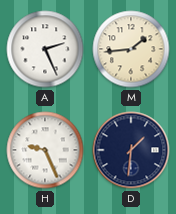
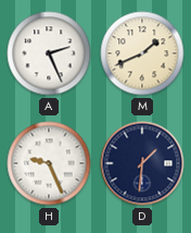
M: 1:44 -> 1:41 (142, 53)
